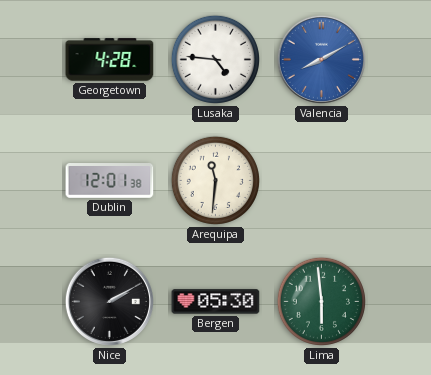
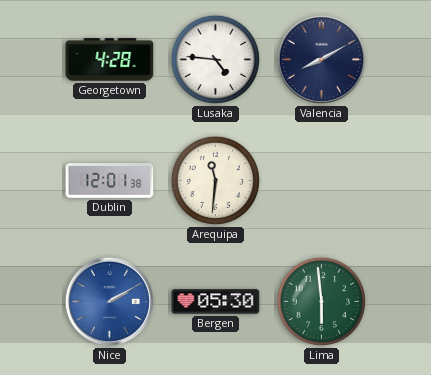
Valencia dial: blue -> navy (321, 59)
Nice dial: black -> blue (109, 301)
